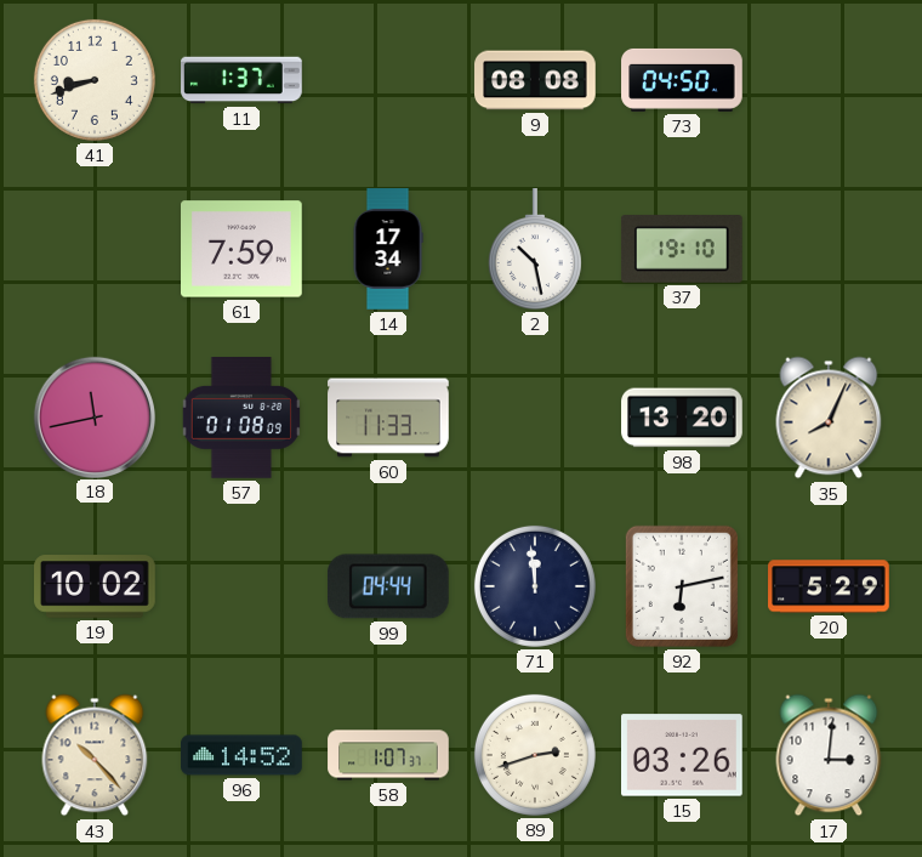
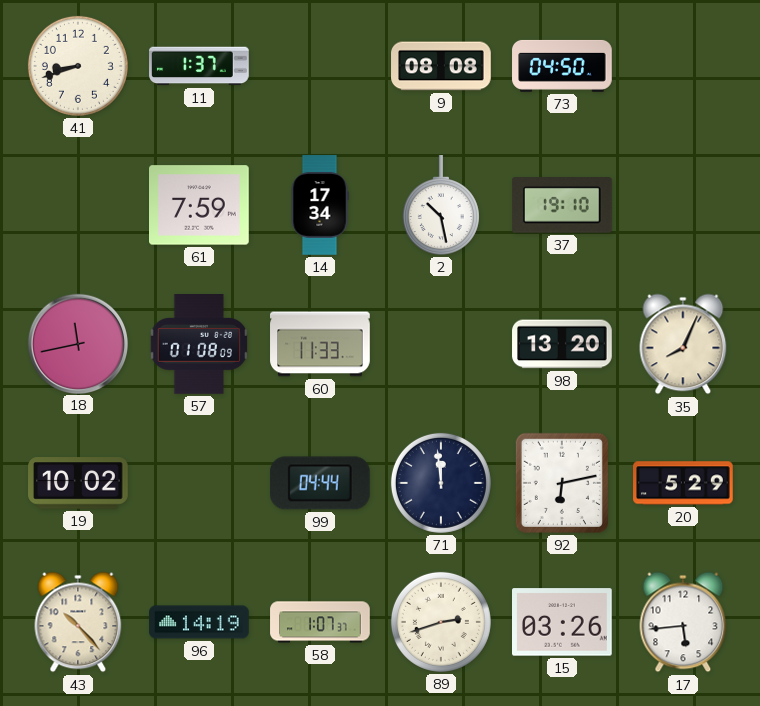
96: 14:52 -> 14:19 (199, 622)
17: 3:01 -> 5:44 (683, 622)
